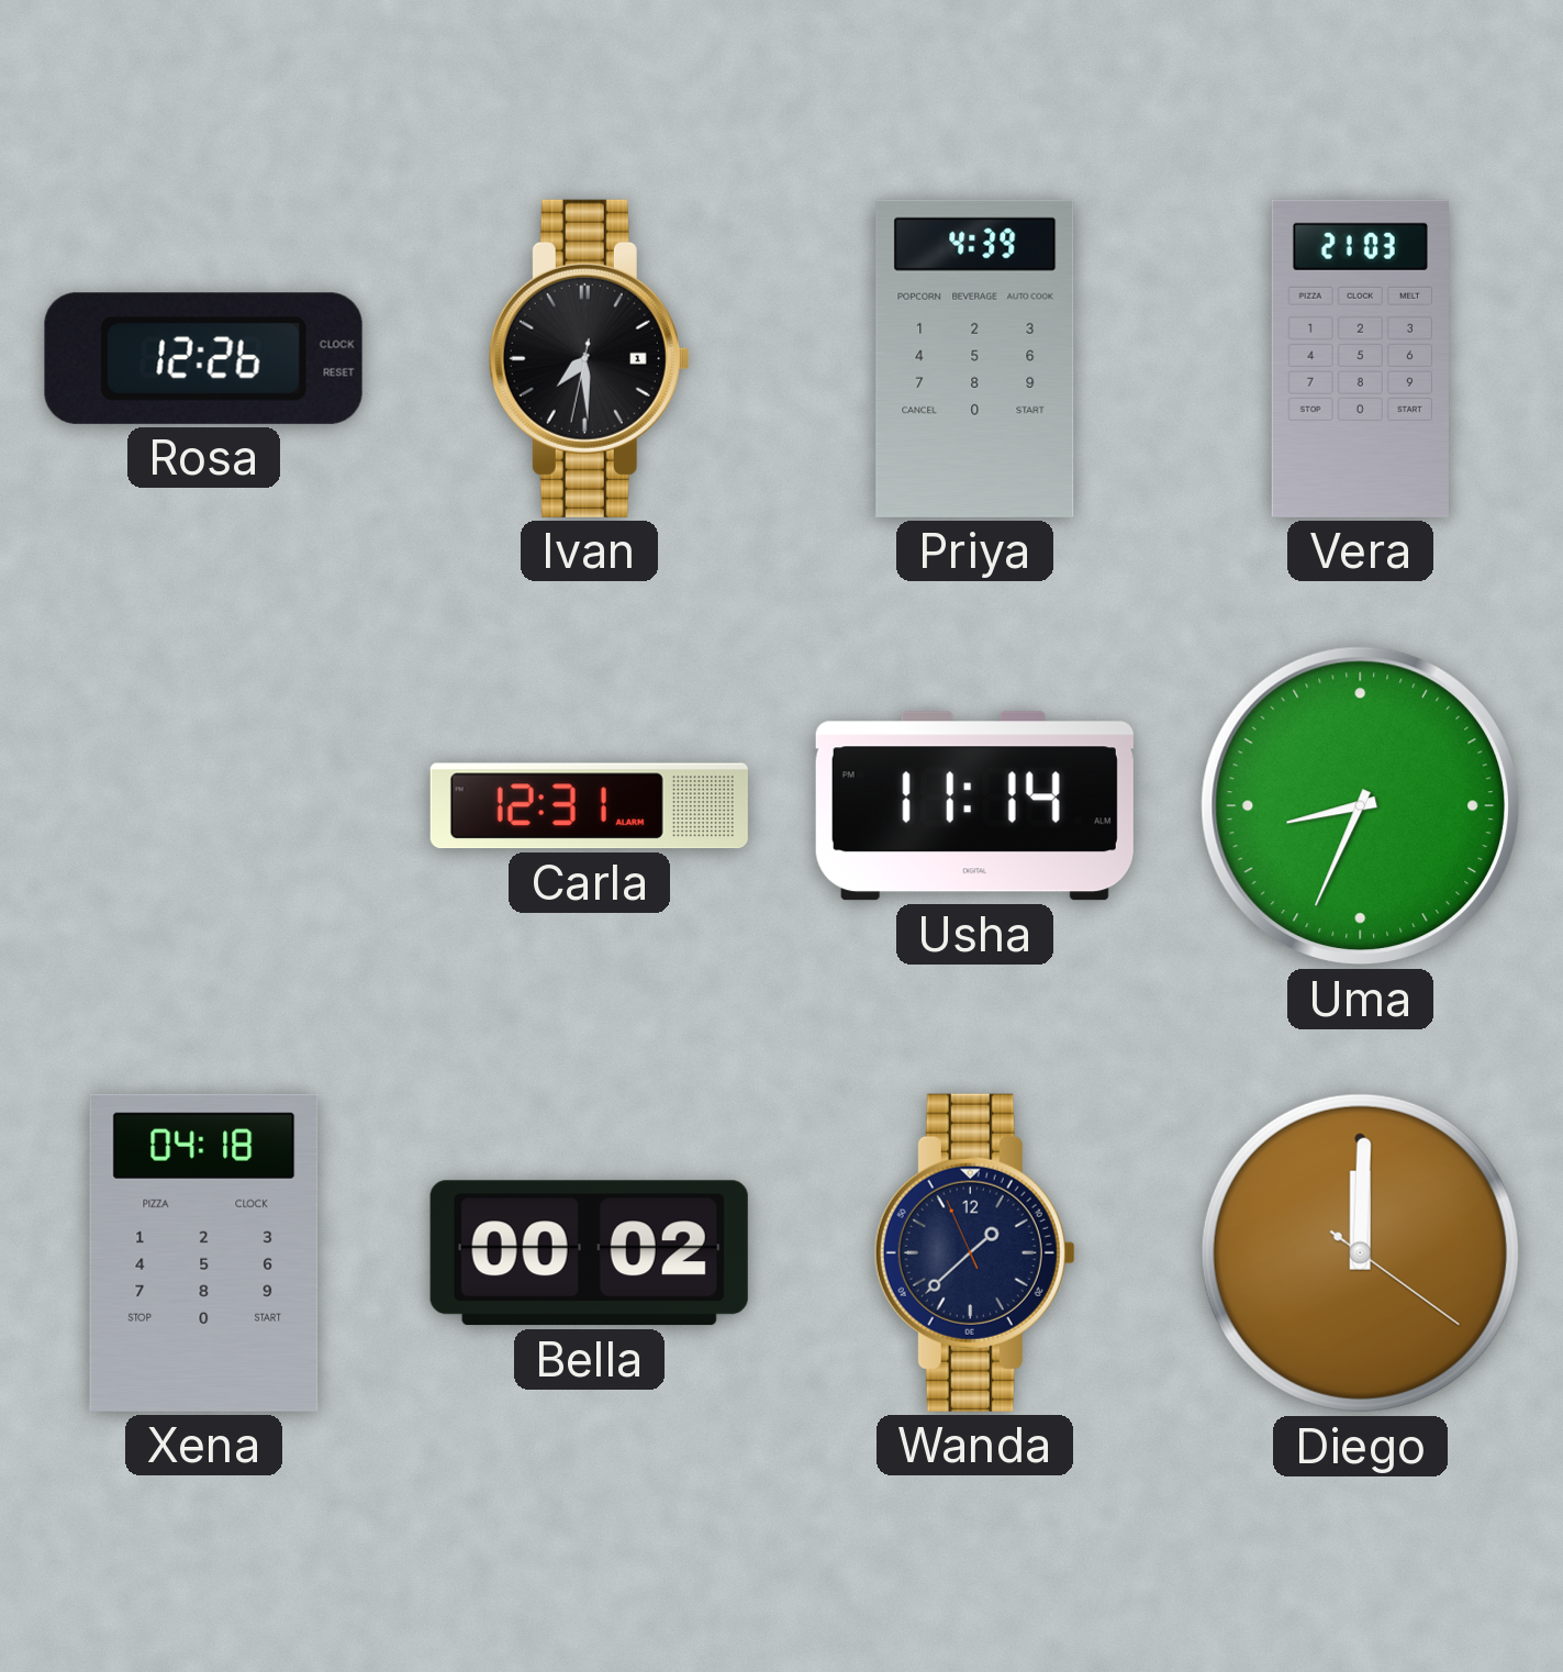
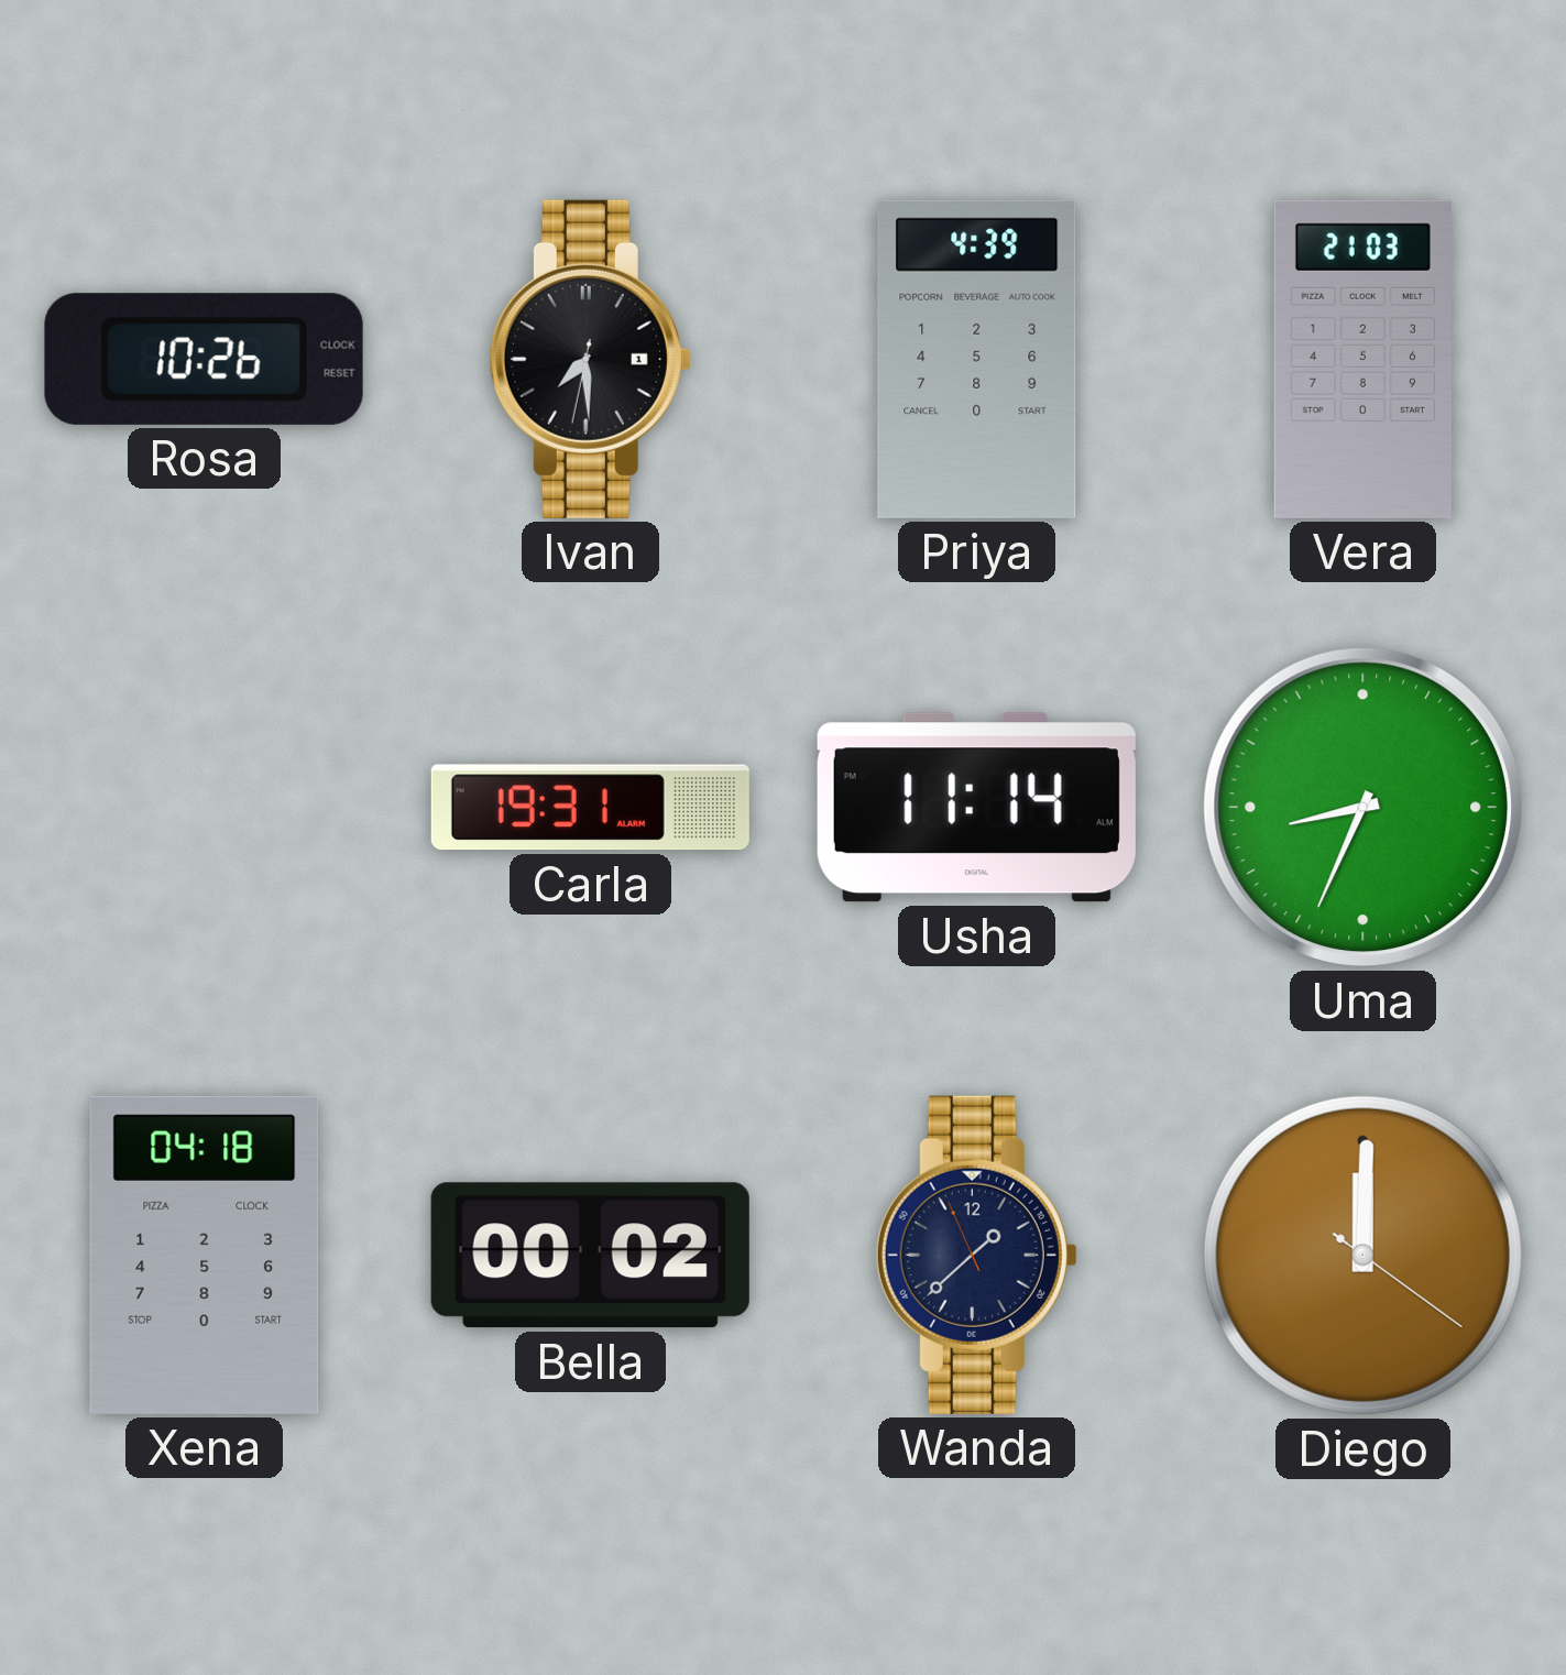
Rosa: 12:26 -> 10:26 (204, 359)
Carla: 12:31 -> 19:31 (590, 808)
